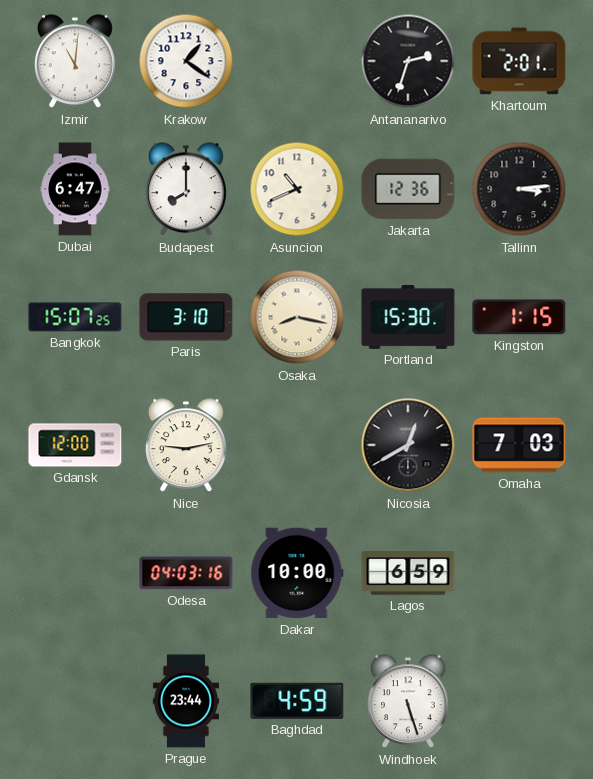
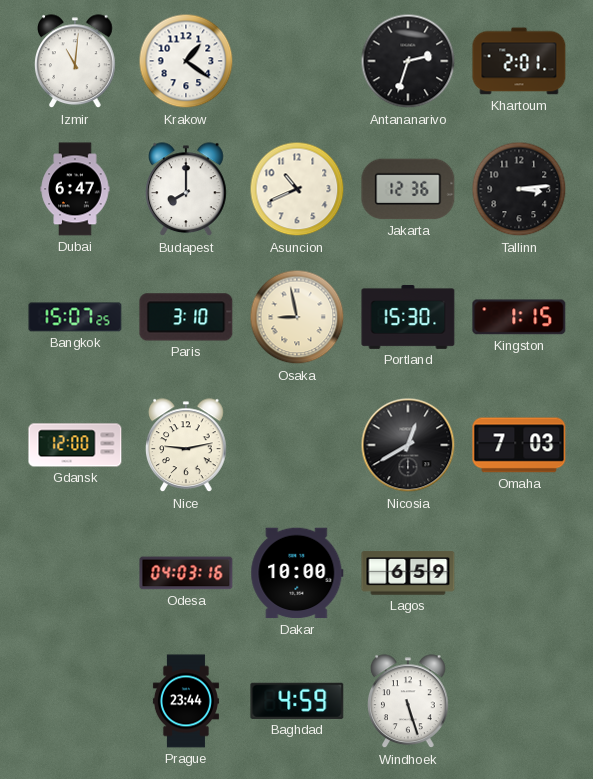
Osaka: 8:17 -> 8:58 (297, 317)
